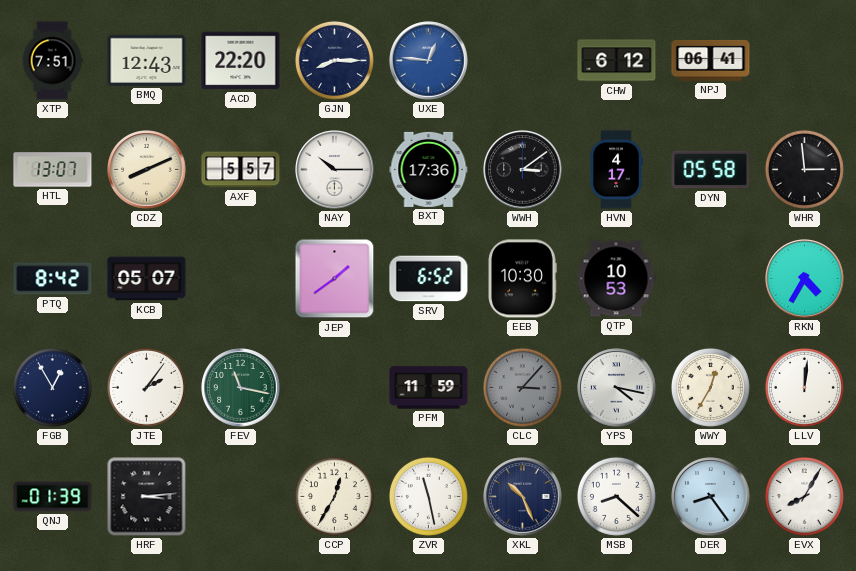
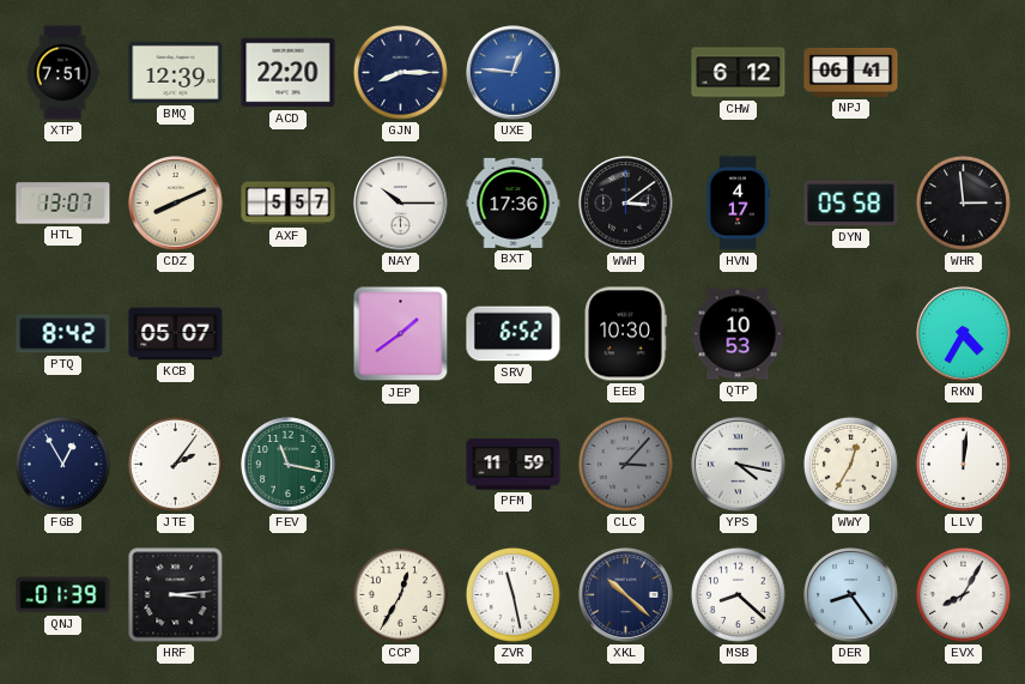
BMQ: 12:43 -> 12:39 (176, 72)
XKL: 10:26 -> 10:22 (626, 595)
